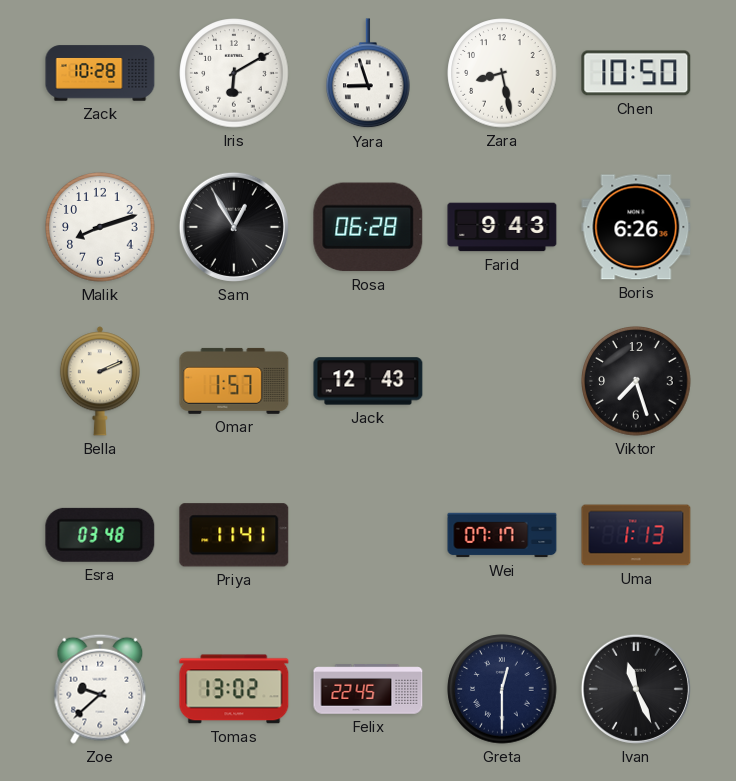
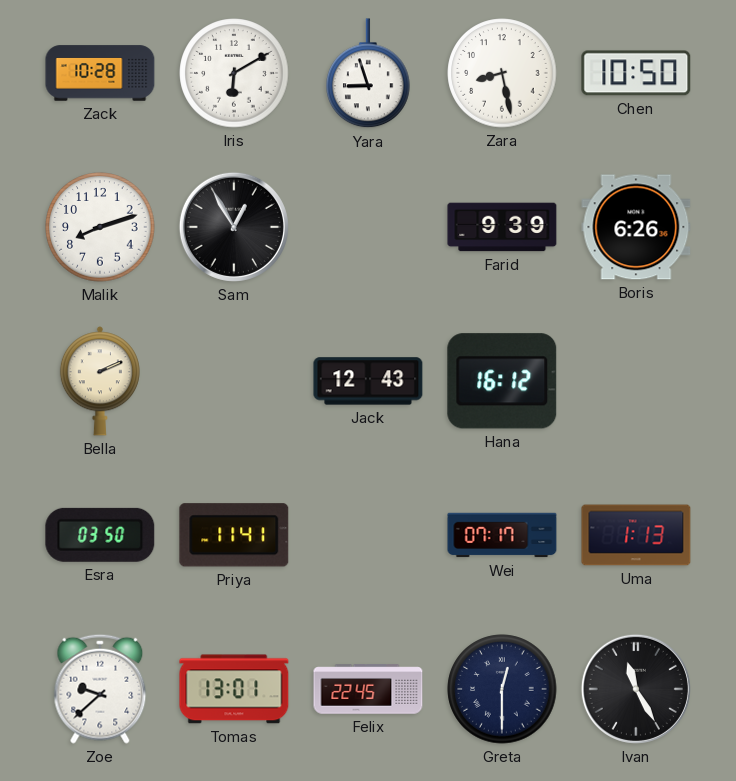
Rosa: 06:28 -> none (368, 227)
Farid: 9:43 -> 9:39 (502, 227)
Omar: 1:57 -> none (234, 381)
Hana: none -> 16:12 (502, 381)
Viktor: 7:27 -> none (636, 381)
Esra: 03:48 -> 03:50 (100, 535)
Tomas: 13:02 -> 13:01 (234, 689)
Ivan: 11:26 -> 11:25 (636, 689)
